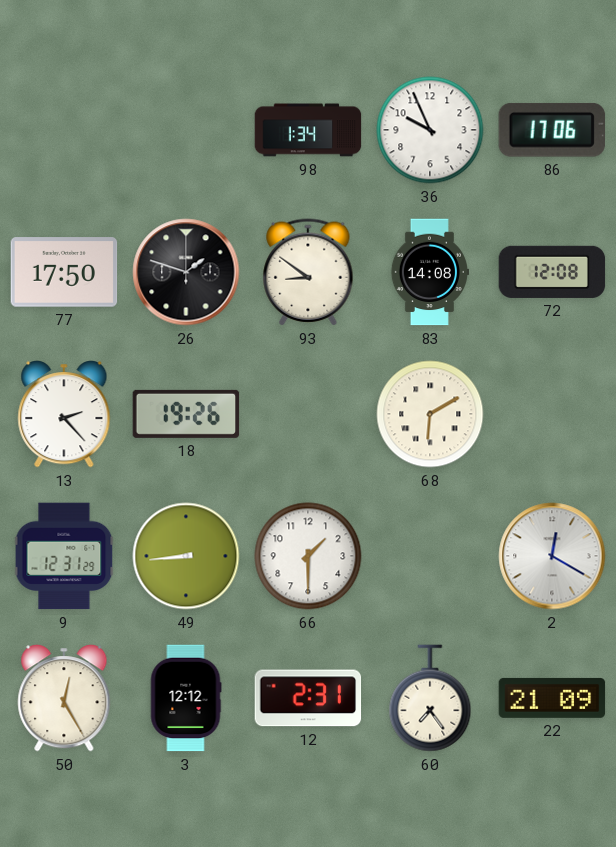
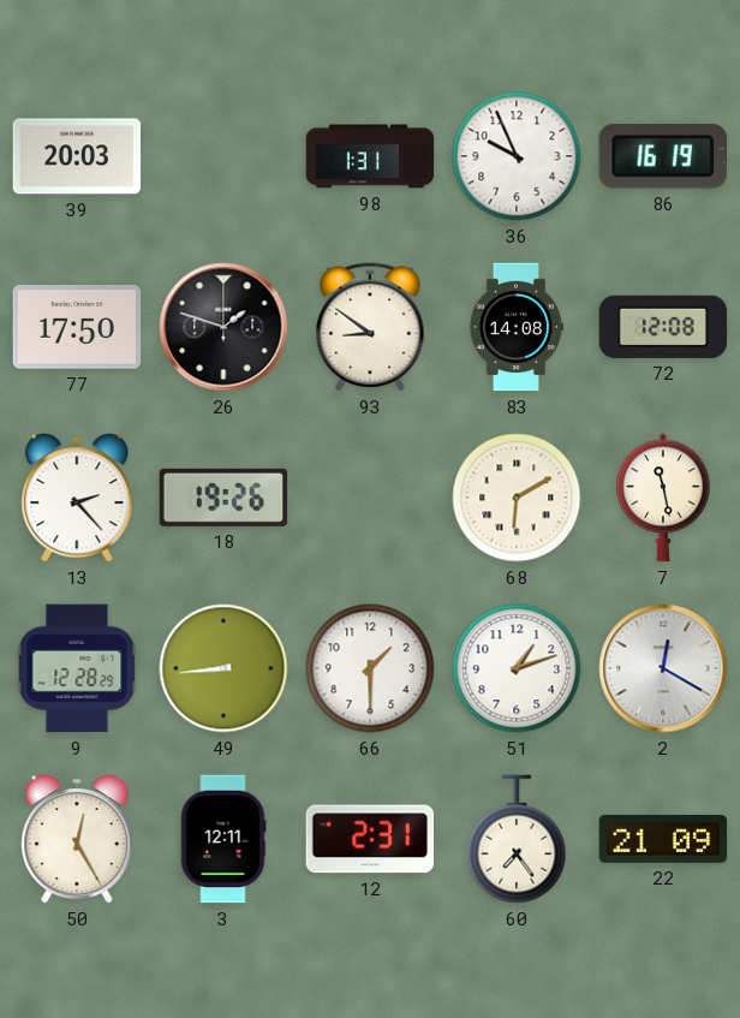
39: none -> 20:03 (77, 156)
98: 1:34 -> 1:31 (370, 156)
86: 17:06 -> 16:19 (663, 156)
7: none -> 11:28 (663, 498)
9: 12:31 -> 12:28 (77, 668)
51: none -> 1:12 (517, 668)
3: 12:12 -> 12:11 (223, 839)
